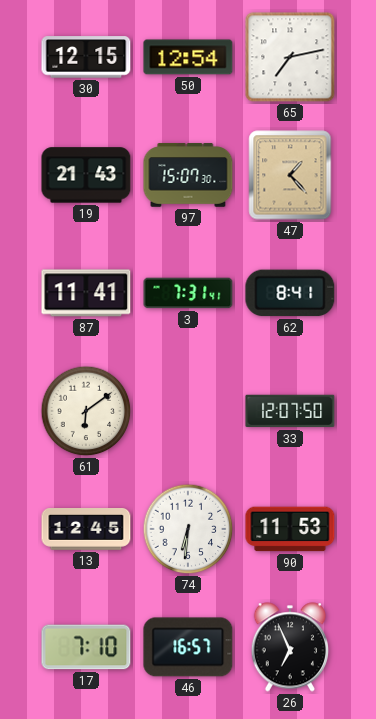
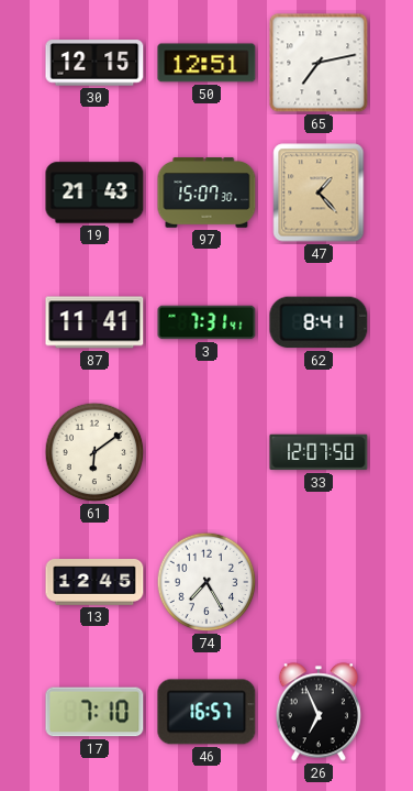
50: 12:54 -> 12:51 (206, 63)
74: 6:31 -> 7:25 (206, 582)
90: 11:53 -> none (290, 529)
